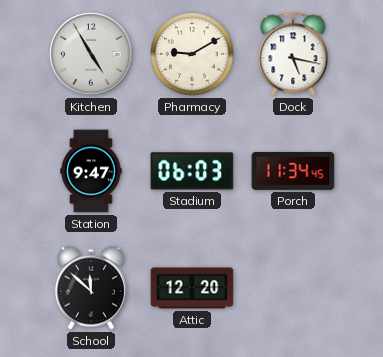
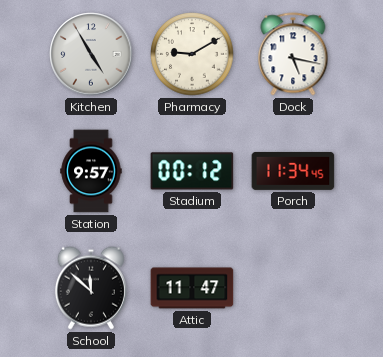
Station: 9:47 -> 9:57 (91, 171)
Stadium: 06:03 -> 00:12 (192, 171)
Attic: 12:20 -> 11:47 (192, 288)
